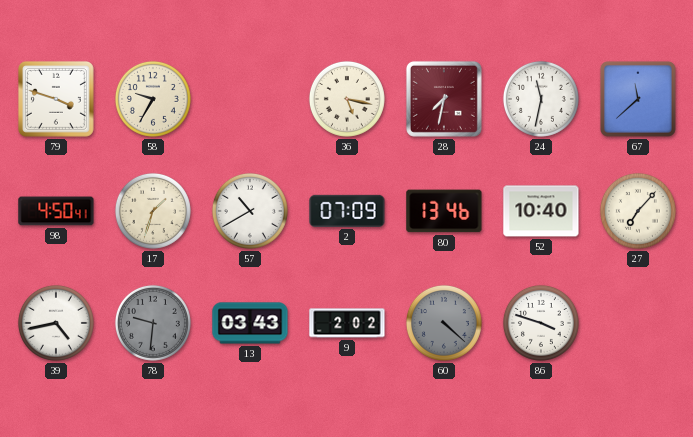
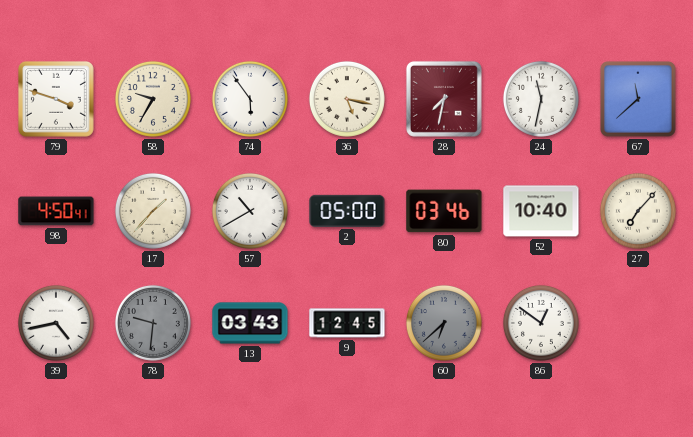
74: none -> 5:54 (250, 99)
17: 1:33 -> 1:37 (153, 211)
2: 07:09 -> 05:00 (347, 211)
80: 13:46 -> 03:46 (444, 211)
9: 2:02 -> 12:45 (347, 323)
60: 4:22 -> 6:38 (444, 323)
86: 3:48 -> 12:51 (541, 323)
